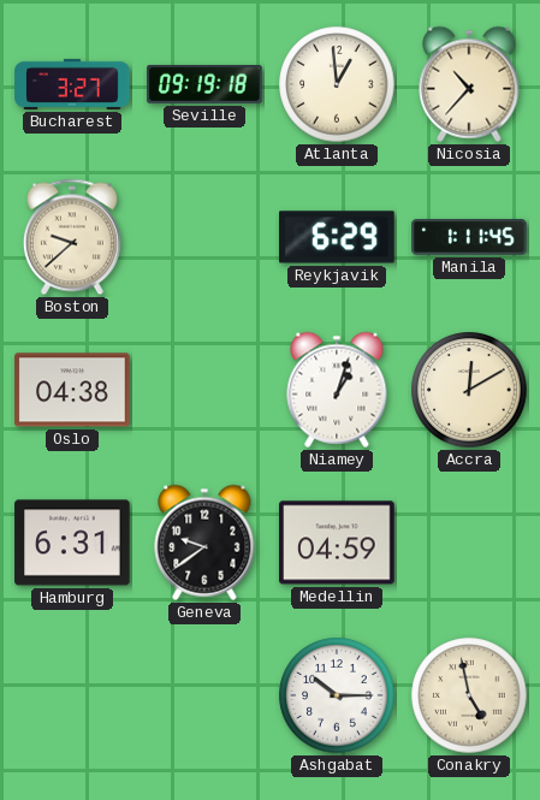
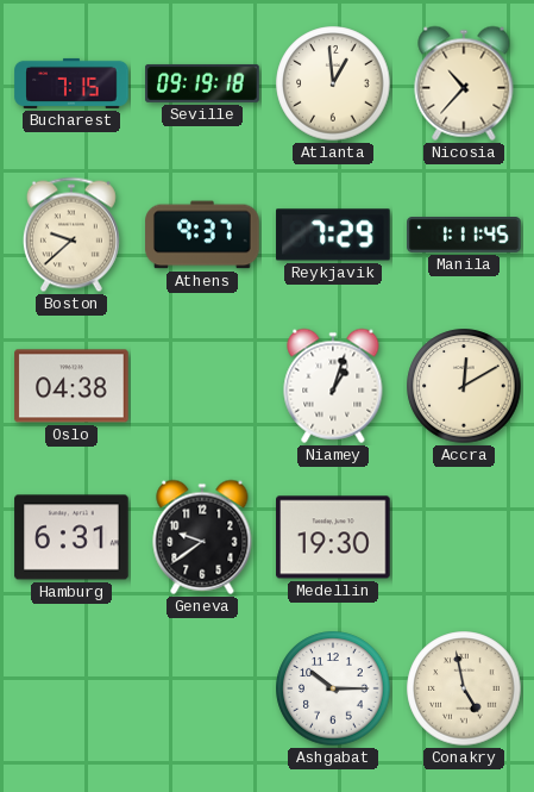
Bucharest: 3:27 -> 7:15 (71, 83)
Athens: none -> 9:37 (202, 235)
Reykjavik: 6:29 -> 7:29 (333, 235)
Medellin: 04:59 -> 19:30 (333, 537)
